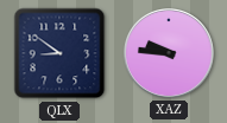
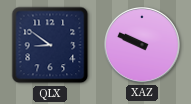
XAZ: 9:46 -> 9:49 (143, 46)
